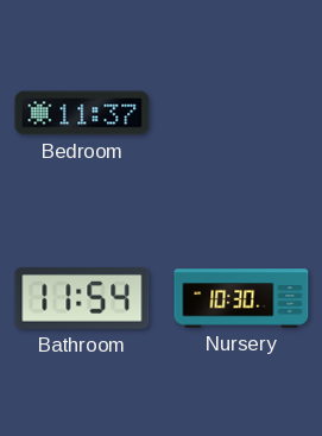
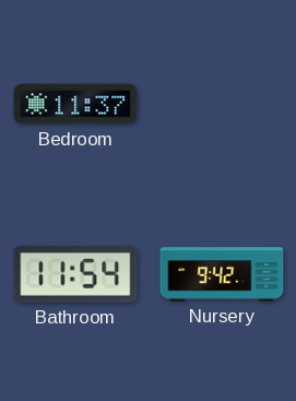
Nursery: 10:30 -> 9:42 (222, 274)
